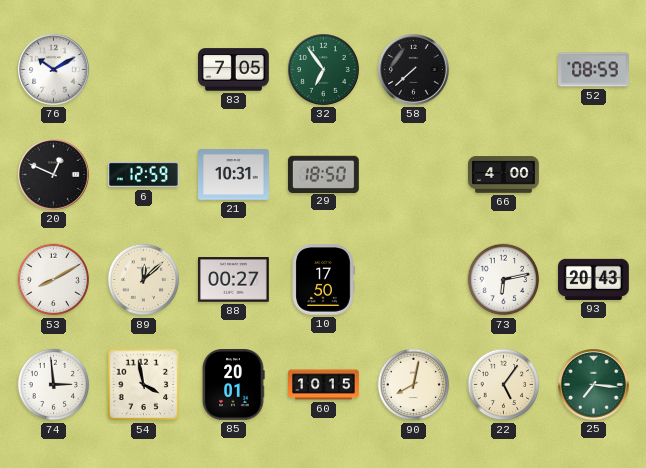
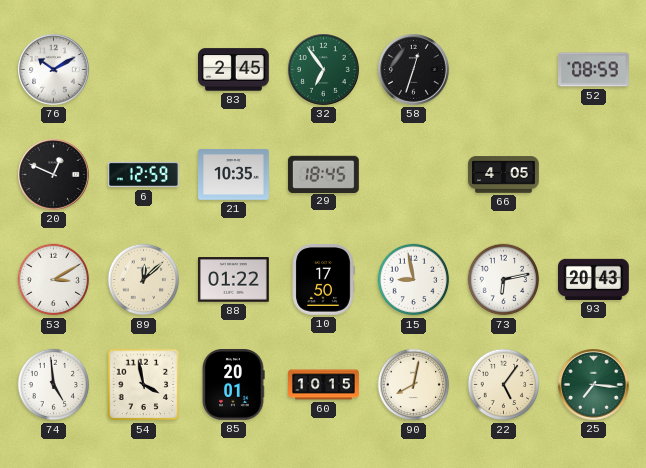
83: 7:05 -> 2:45 (234, 70)
58: 7:38 -> 12:33 (414, 70)
21: 10:31 -> 10:35 (234, 175)
29: 18:50 -> 18:45 (323, 174)
66: 4:00 -> 4:05 (504, 175)
53: 8:10 -> 3:10 (54, 280)
88: 00:27 -> 01:22 (234, 280)
15: none -> 8:58 (414, 280)
74: 2:59 -> 4:59 (54, 385)
